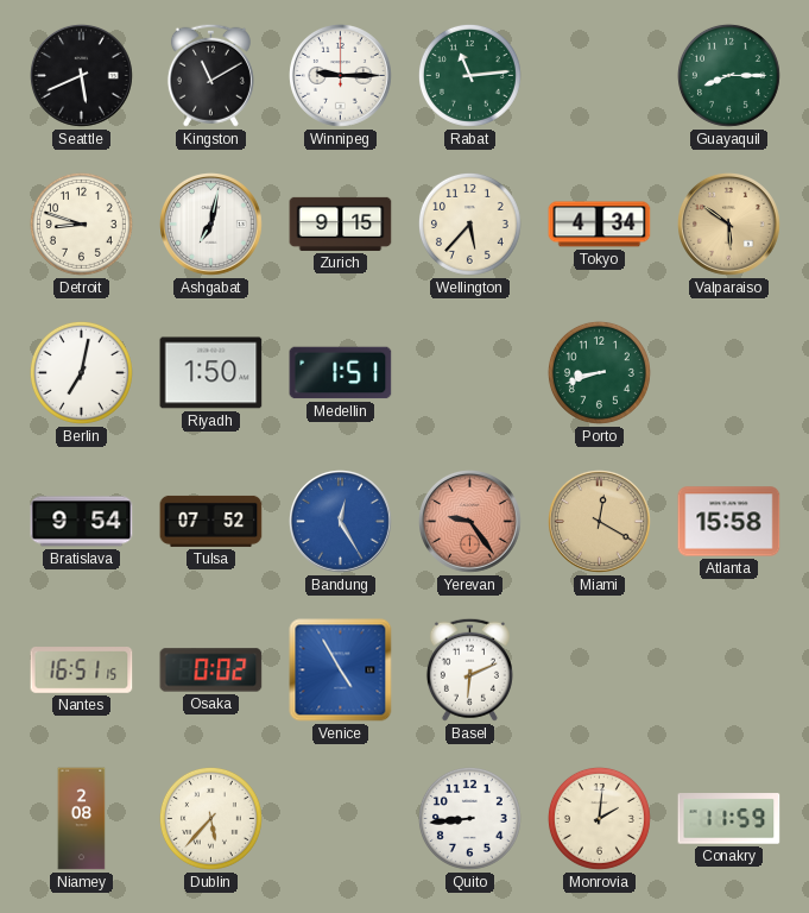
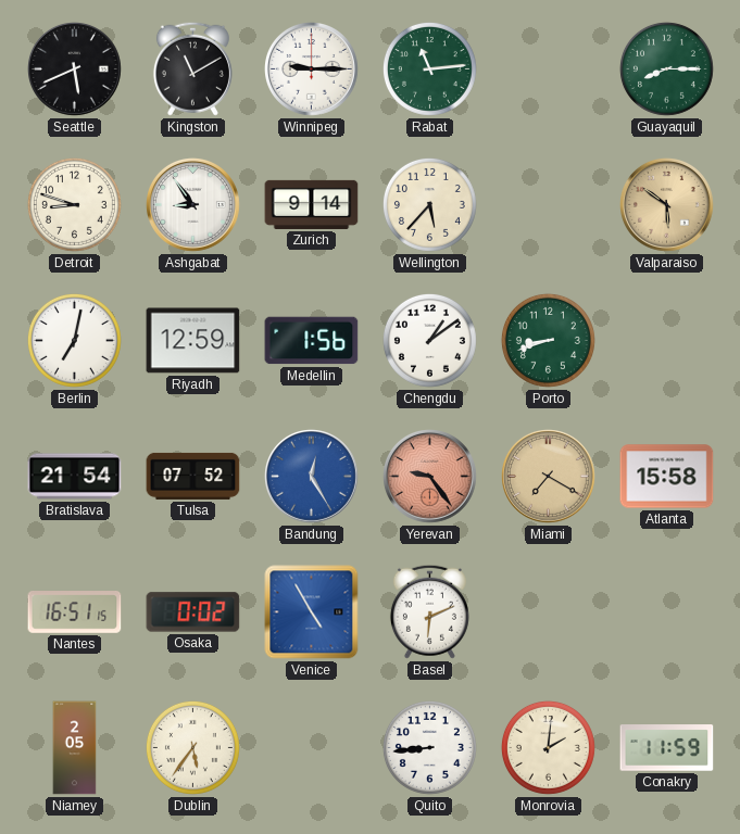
Ashgabat: 7:02 -> 8:54 (193, 205)
Zurich: 9:15 -> 9:14 (312, 204)
Tokyo: 4:34 -> none (600, 225)
Riyadh: 1:50 -> 12:59 (193, 341)
Medellin: 1:51 -> 1:56 (312, 341)
Chengdu: none -> 1:09 (429, 340)
Bratislava: 9:54 -> 21:54 (75, 477)
Miami: 12:20 -> 7:20 (549, 477)
Niamey: 2:08 -> 2:05 (75, 748)
Dublin: 5:37 -> 5:36 (192, 747)
